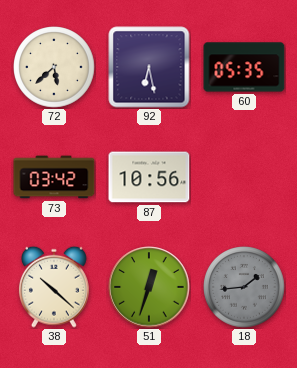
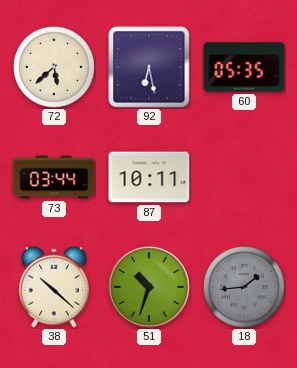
73: 03:42 -> 03:44 (54, 177)
87: 10:56 -> 10:11 (149, 177)
51: 12:33 -> 10:33 (149, 287)
